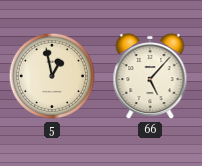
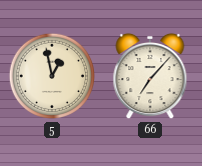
66: 5:07 -> 7:07 (150, 76)
